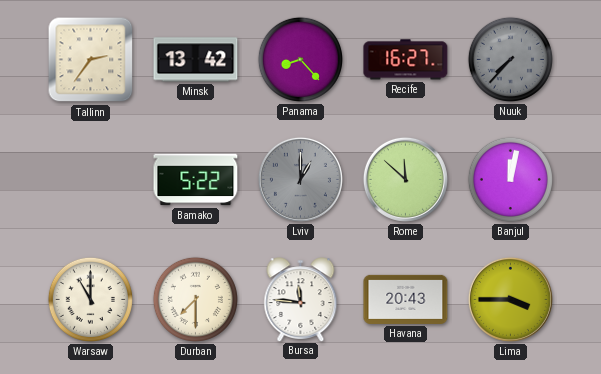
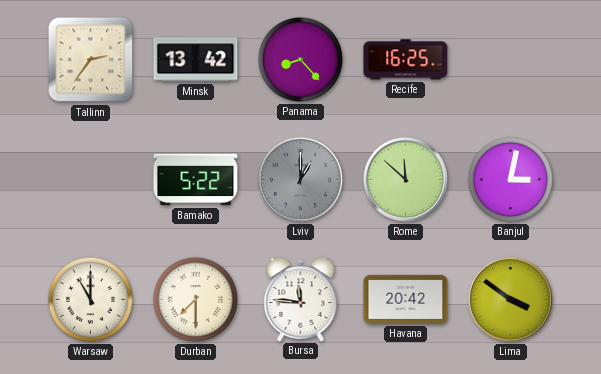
Recife: 16:27 -> 16:25 (406, 60)
Nuuk: 7:37 -> none (510, 59)
Banjul: 12:02 -> 3:02 (510, 179)
Havana: 20:43 -> 20:42 (406, 299)
Lima: 3:45 -> 3:51 (510, 299)
